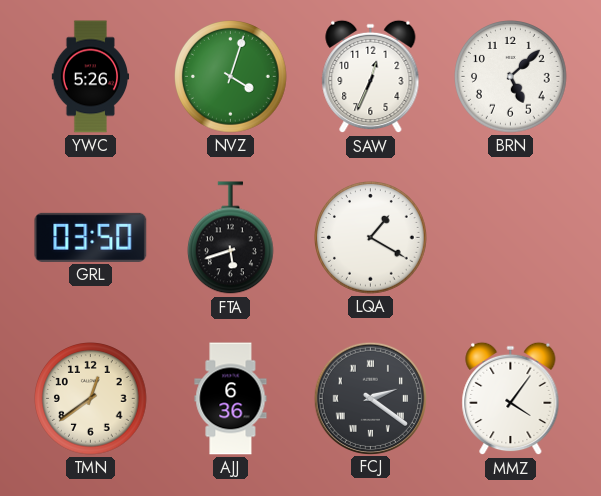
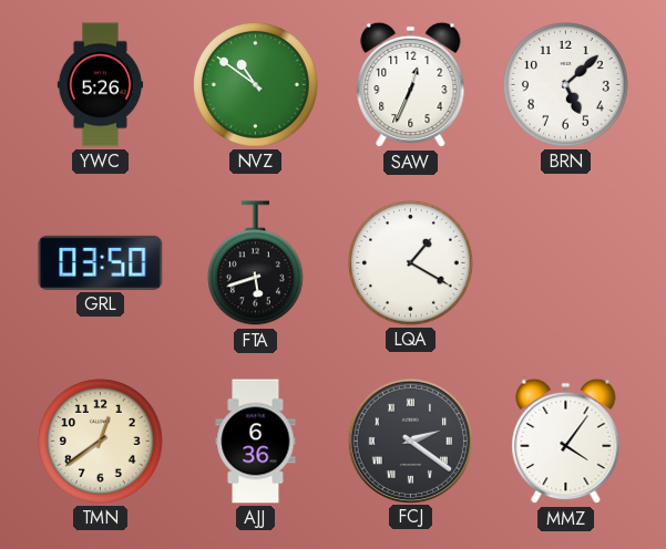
NVZ: 4:03 -> 10:51 (256, 85)
